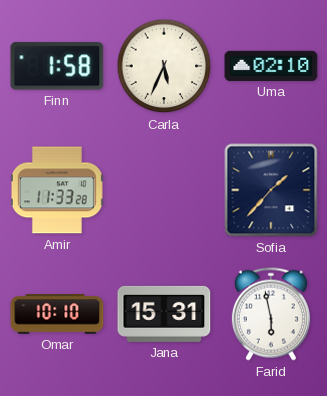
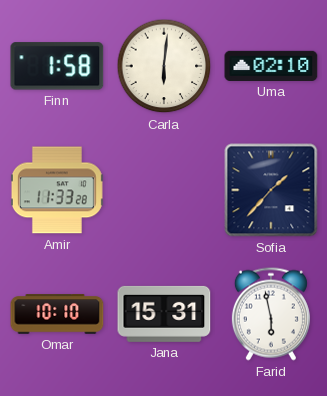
Carla: 5:34 -> 6:01 (164, 66)
